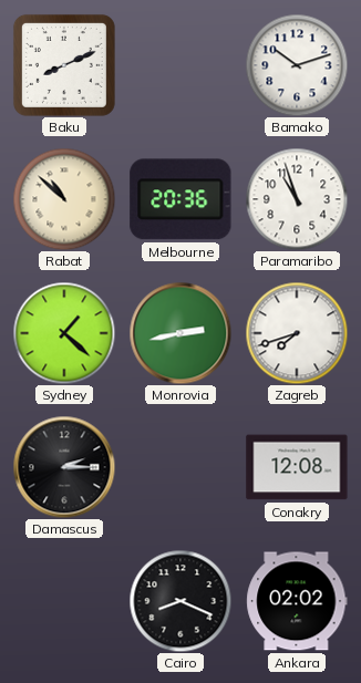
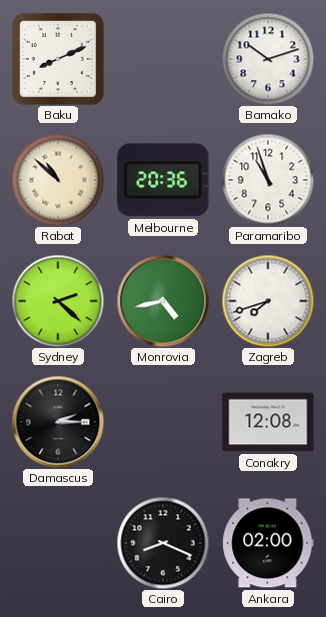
Sydney: 1:22 -> 2:22 (58, 301)
Monrovia: 2:43 -> 4:43 (163, 301)
Ankara: 02:02 -> 02:00 (268, 543)
